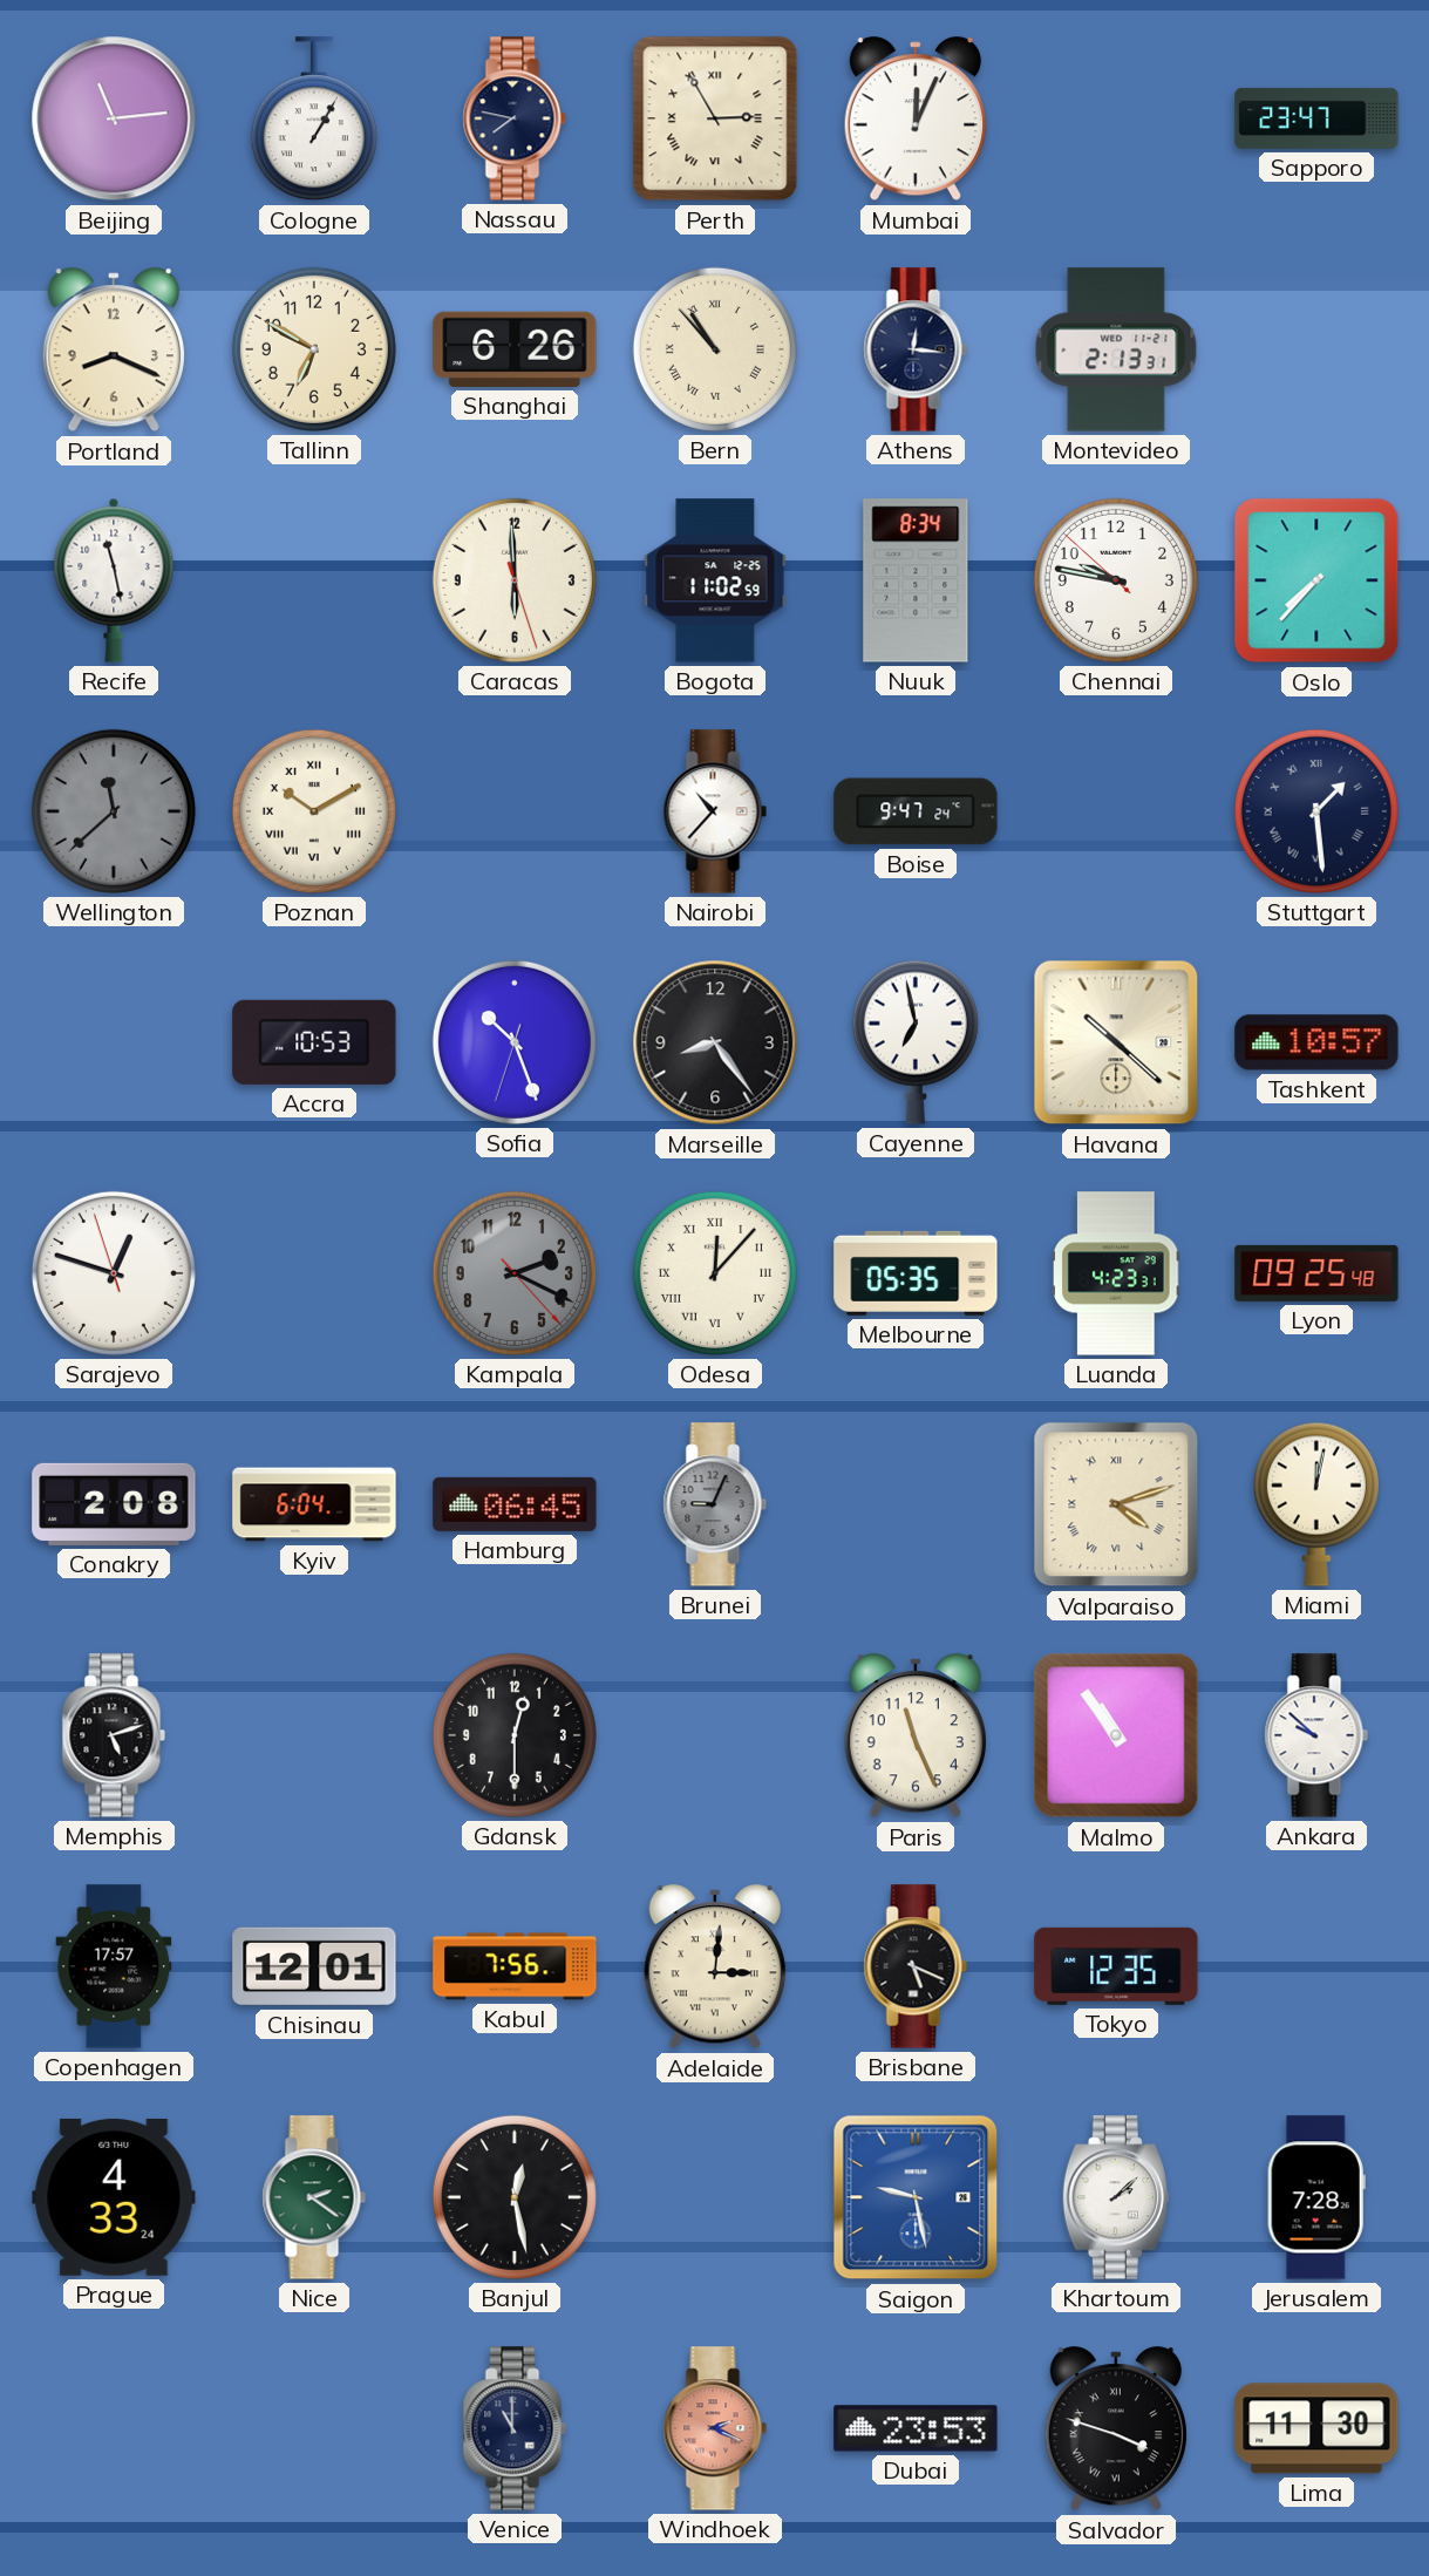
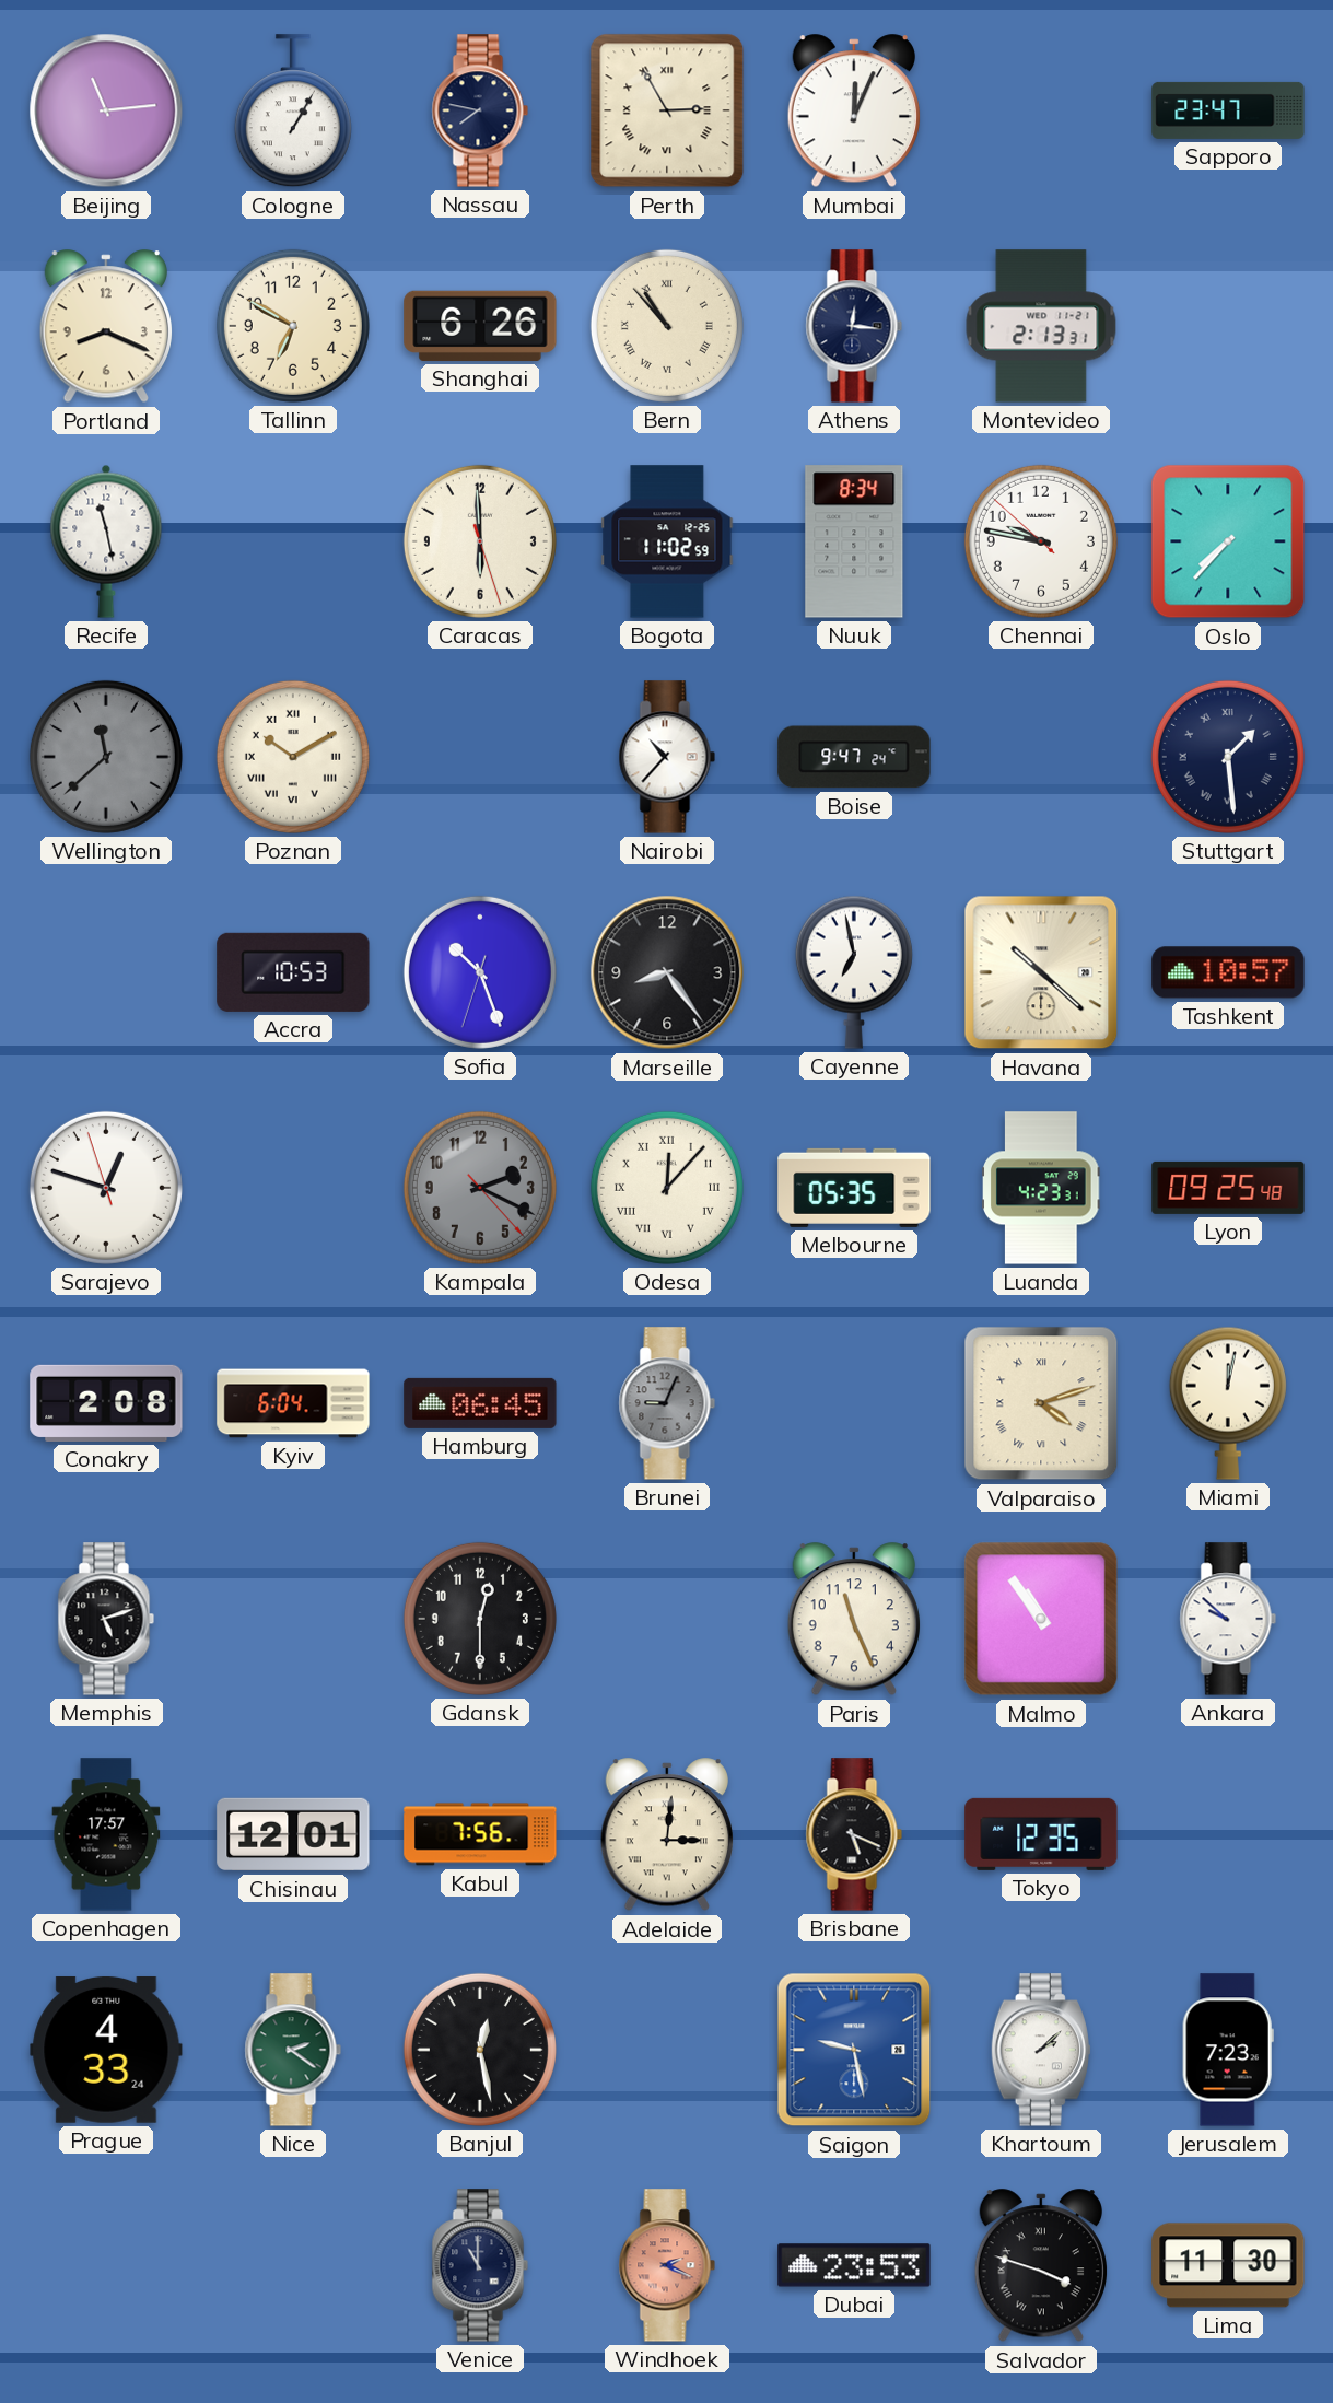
Jerusalem: 7:28 -> 7:23 (1228, 2050)
